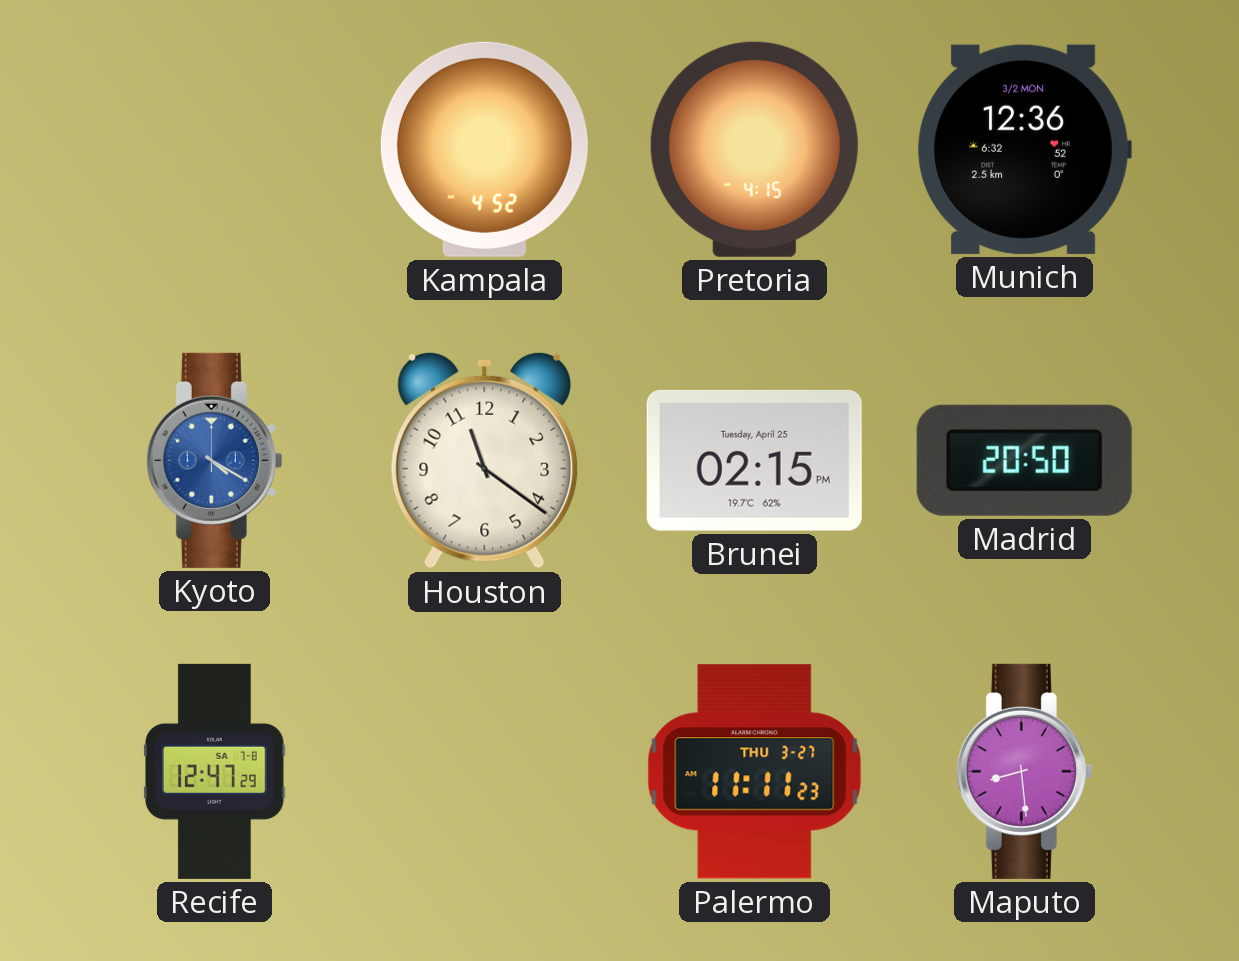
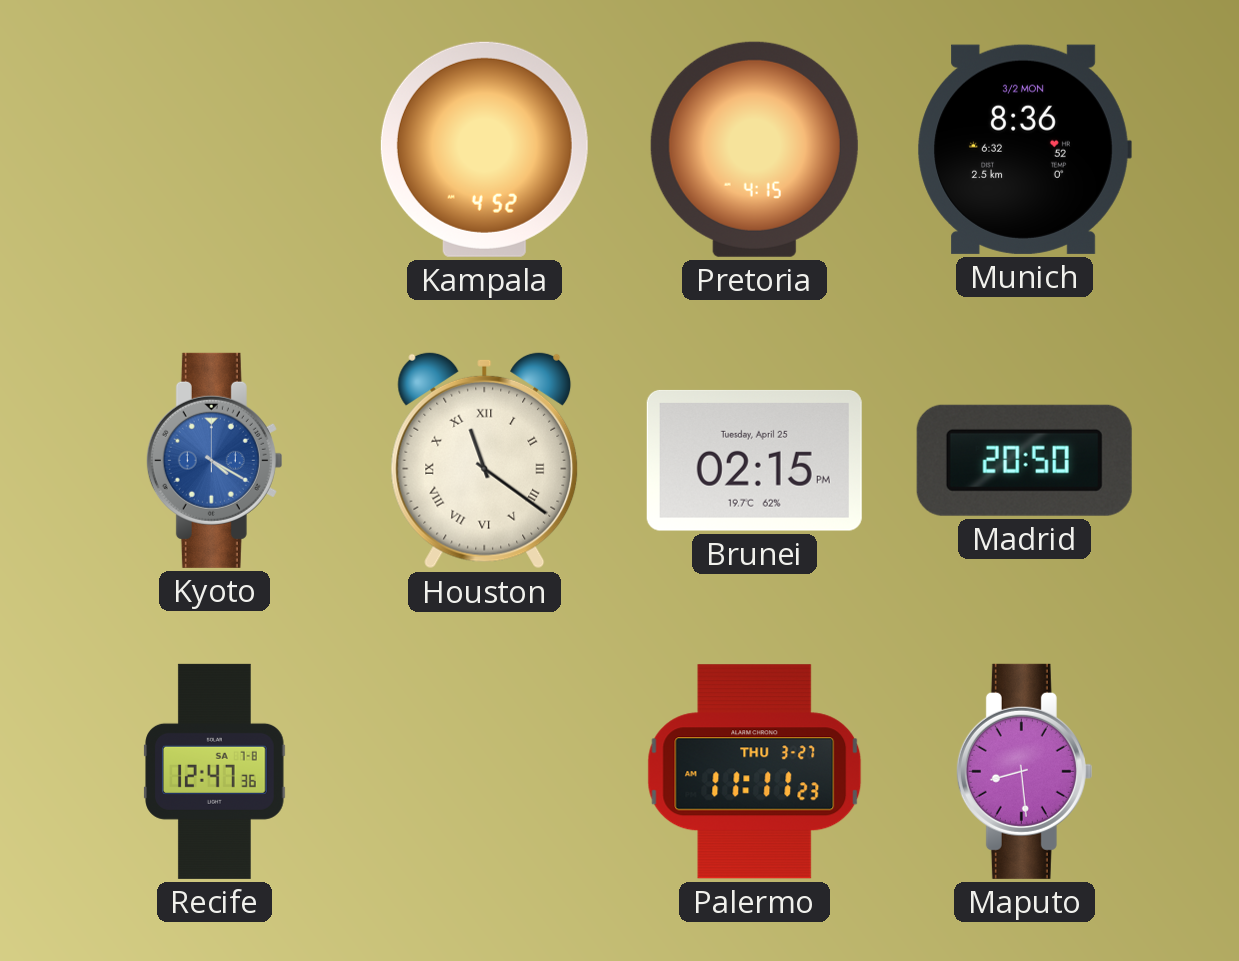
Munich: 12:36 -> 8:36 (1024, 149)
Houston numerals: Arabic -> Roman (485, 460)
Recife: 12:47:29 -> 12:47:36 (215, 771)
